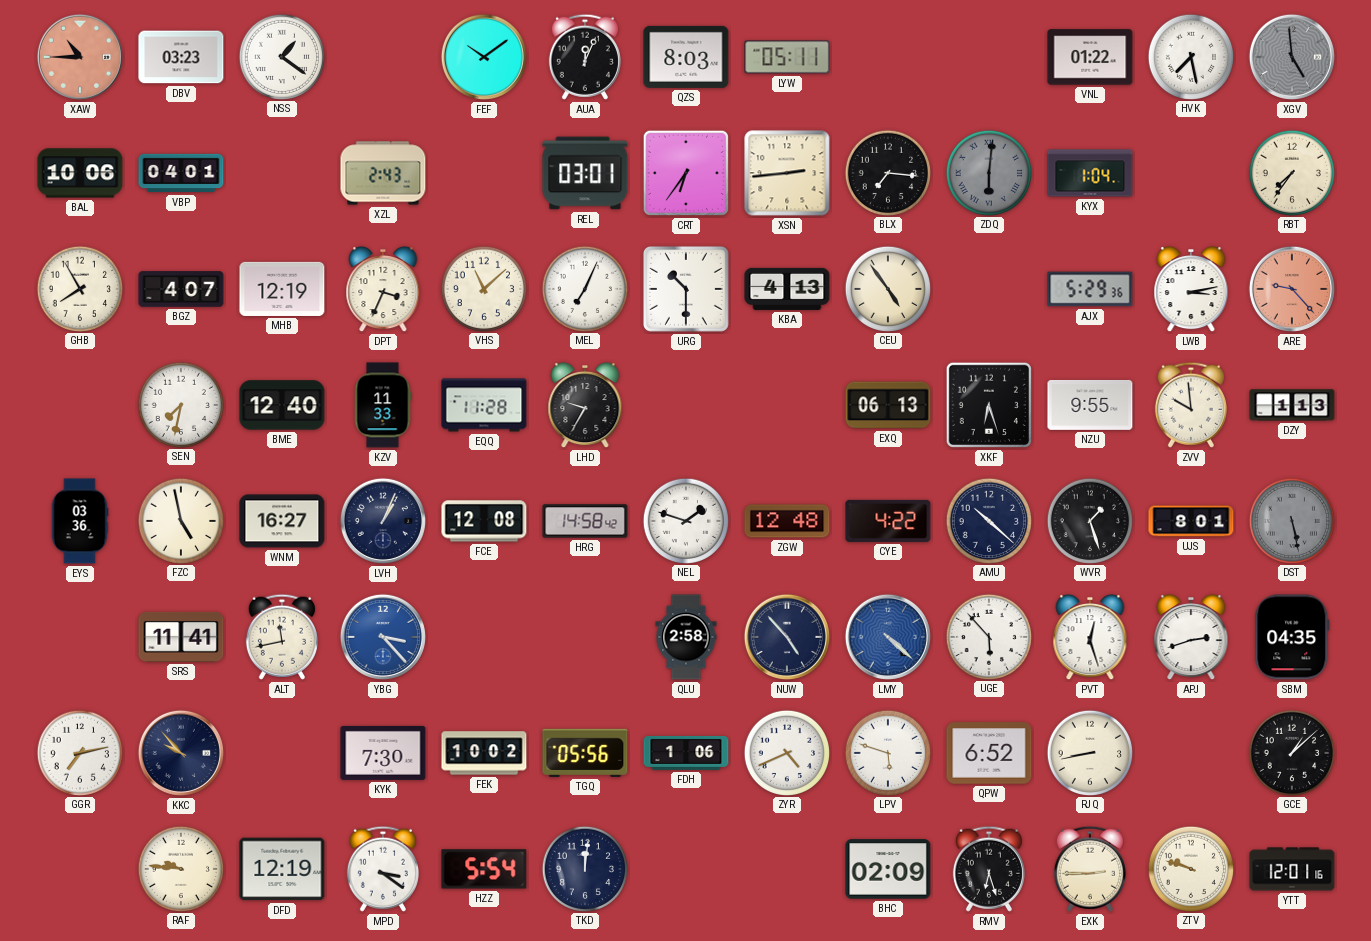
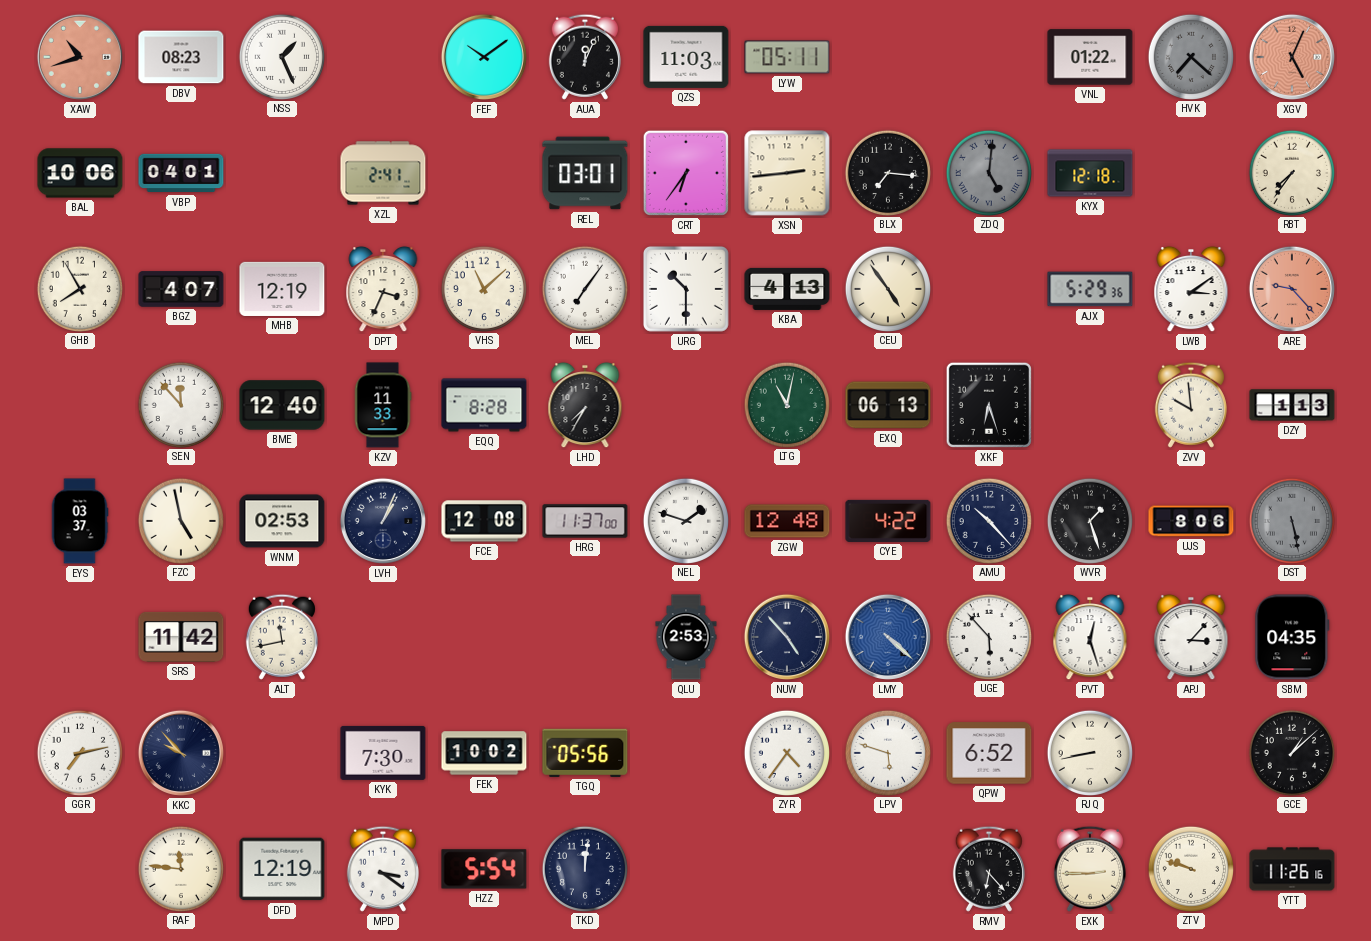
XAW: 10:45 -> 10:42 (80, 57)
DBV: 03:23 -> 08:23 (181, 57)
NSS: 1:21 -> 1:26 (281, 56)
QZS: 8:03 -> 11:03 (686, 57)
HVK: 7:28 -> 7:22 (1190, 56)
HVK dial: white -> grey (1190, 56)
XGV: 4:59 -> 5:04 (1292, 57)
XGV dial: grey -> salmon (1292, 57)
XZL: 2:43 -> 2:41 (383, 173)
ZDQ: 6:01 -> 5:01 (988, 172)
KYX: 1:04 -> 12:18 (1090, 173)
MEL: 7:04 -> 7:06 (584, 288)
LWB: 3:13 -> 3:09 (1191, 289)
SEN: 7:32 -> 11:53 (180, 404)
EQQ: 11:28 -> 8:28 (484, 405)
LHD: 9:35 -> 7:35 (585, 405)
LTG: none -> 11:02 (786, 404)
NZU: 9:55 -> none (1090, 405)
EYS: 03:36 -> 03:37 (80, 521)
WNM: 16:27 -> 02:53 (282, 521)
HRG: 14:58 -> 11:37 (585, 521)
AMU: 10:22 -> 10:23 (988, 520)
UJS: 8:01 -> 8:06 (1191, 521)
SRS: 11:41 -> 11:42 (181, 637)
YBG: 3:23 -> none (383, 637)
QLU: 2:58 -> 2:53 (686, 637)
APJ: 2:42 -> 3:07 (1191, 637)
FDH: 1:06 -> none (686, 753)
ZYR: 4:41 -> 4:36 (786, 752)
RAF: 9:46 -> 11:46 (180, 868)
BHC: 02:09 -> none (888, 869)
RMV: 6:27 -> 6:23 (989, 869)
YTT: 12:01 -> 11:26 (1292, 869)
